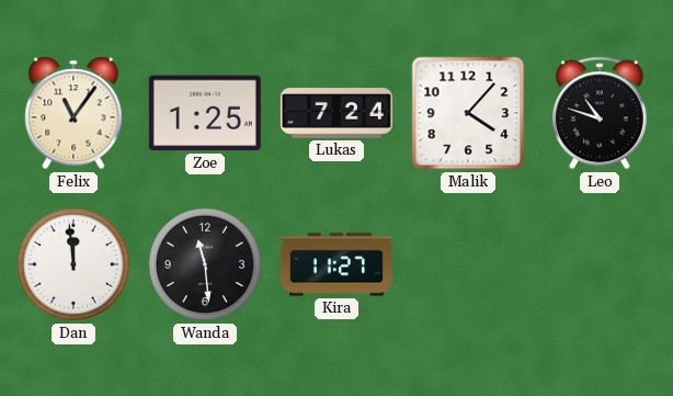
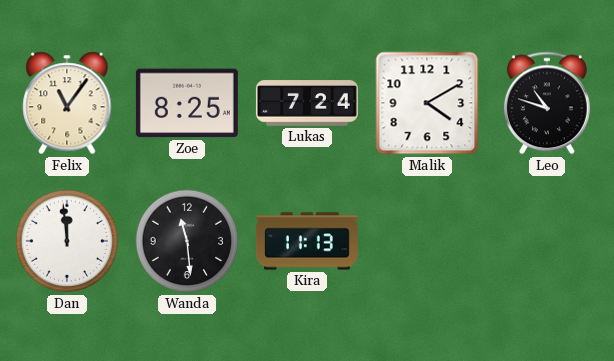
Zoe: 1:25 -> 8:25 (187, 103)
Malik: 4:07 -> 4:10 (427, 103)
Kira: 11:27 -> 11:13 (307, 241)
